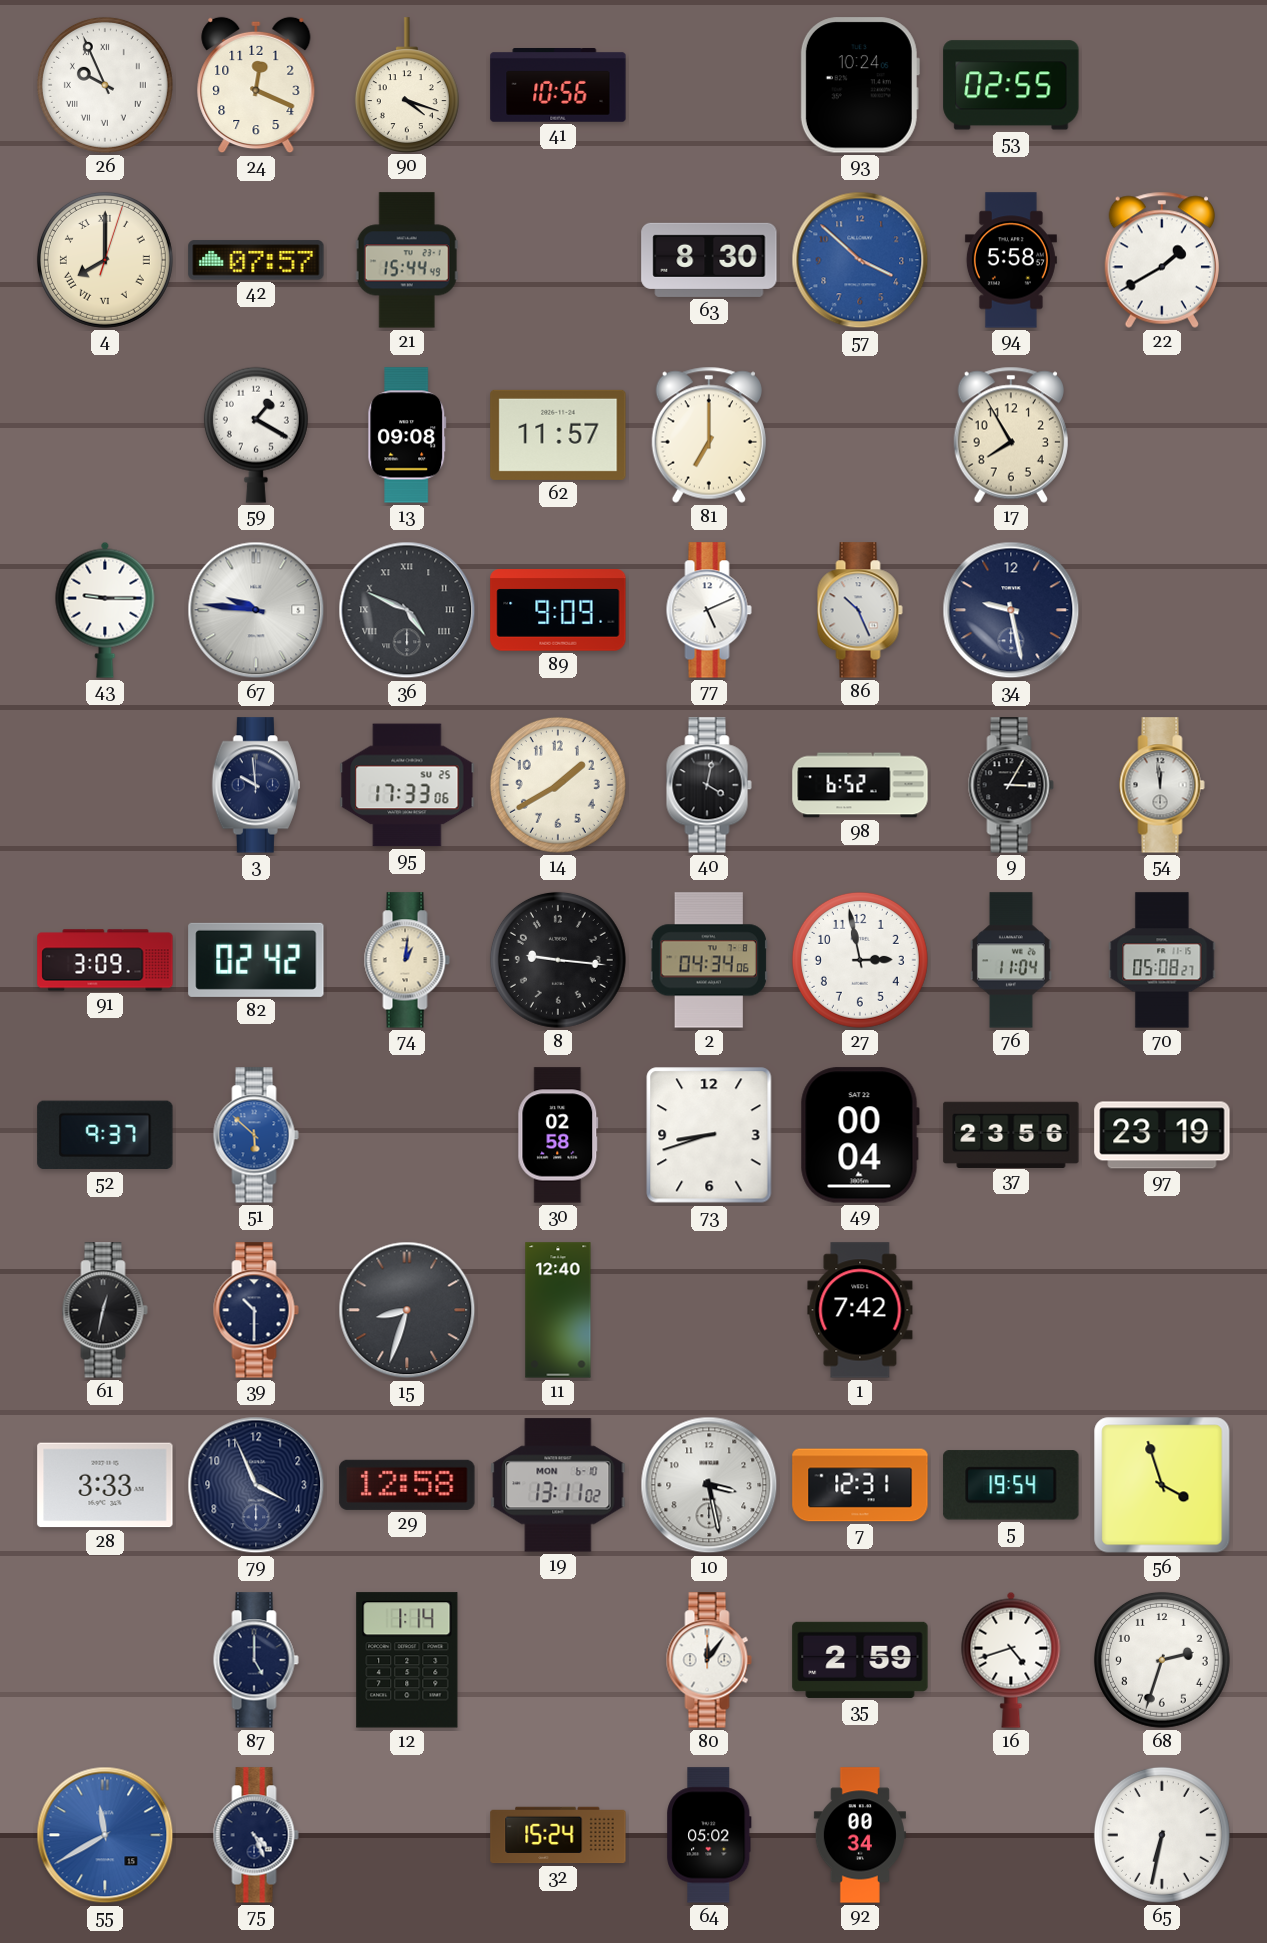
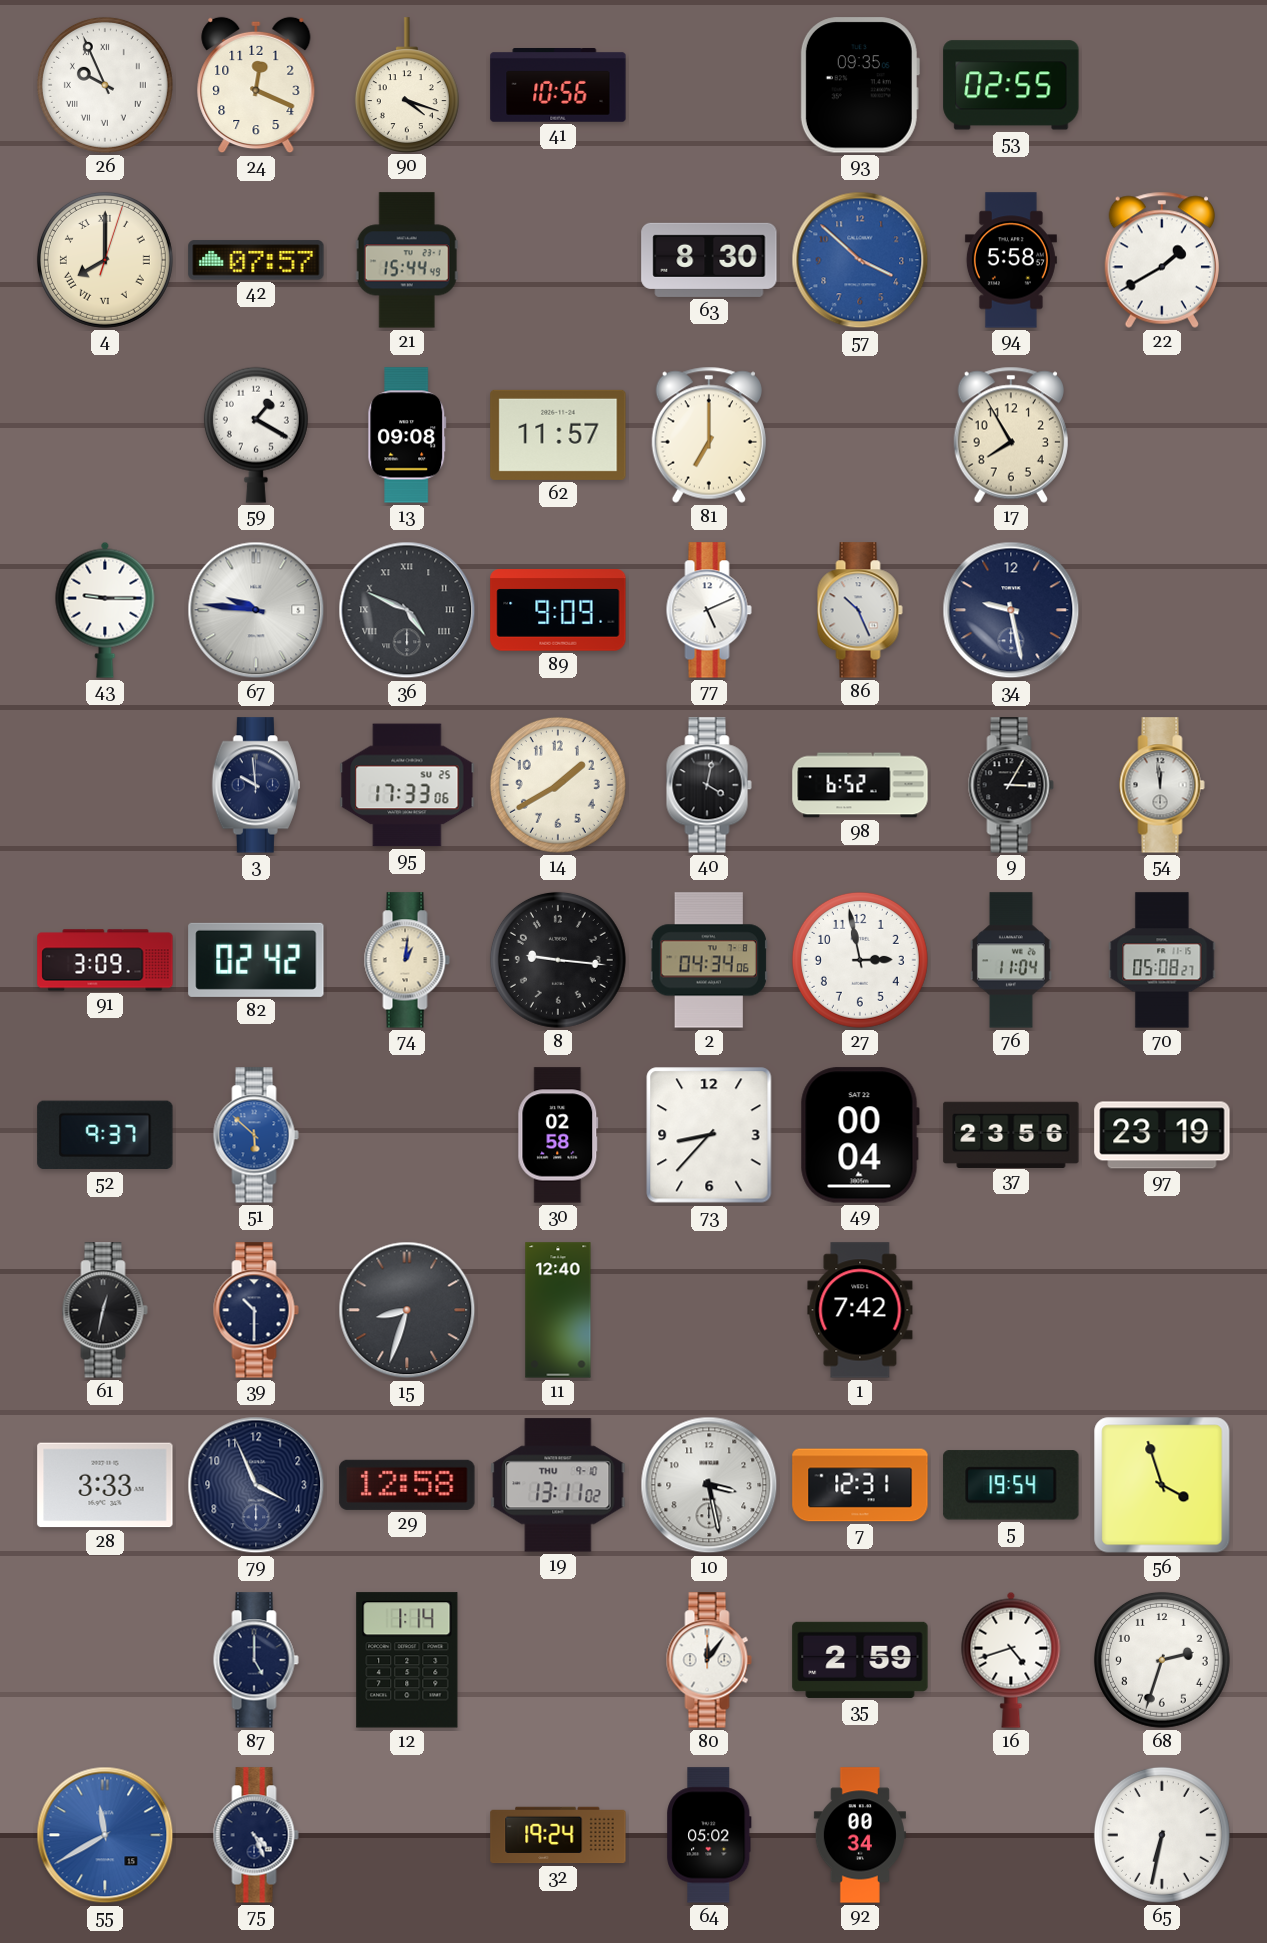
93: 10:24 -> 09:35 (860, 85)
73: 8:42 -> 8:37 (709, 1135)
19 date: MON 6-10 -> THU 9-10 (558, 1485)
32: 15:24 -> 19:24 (558, 1835)
